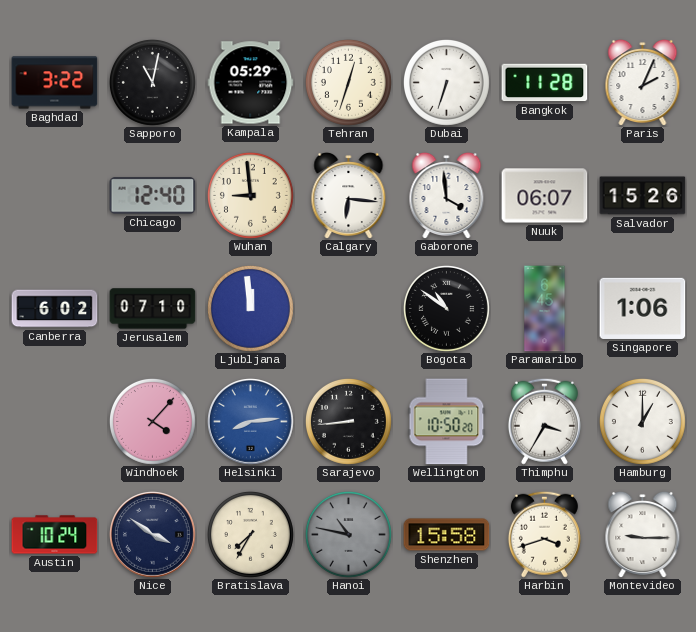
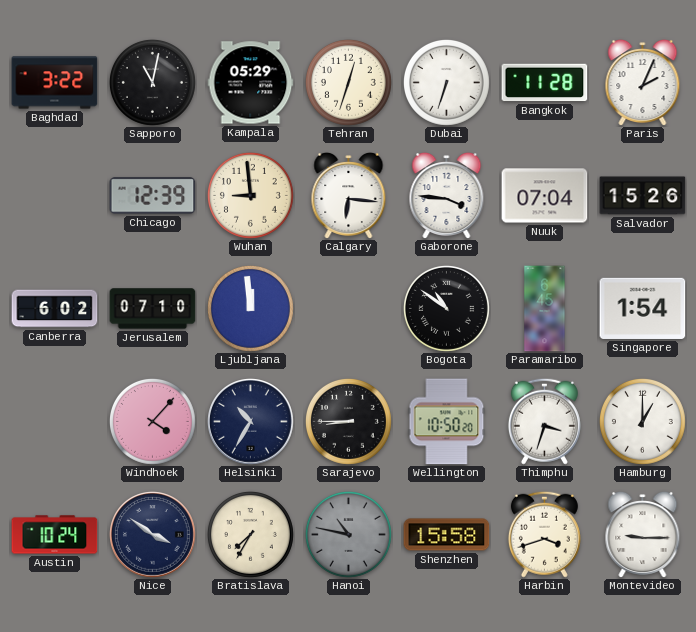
Chicago: 12:40 -> 12:39 (153, 196)
Gaborone: 3:59 -> 3:46 (447, 195)
Nuuk: 06:07 -> 07:04 (545, 196)
Singapore: 1:06 -> 1:54 (643, 308)
Helsinki: 8:14 -> 10:35 (251, 422)
Helsinki dial: blue -> navy (251, 422)
Sarajevo: 8:44 -> 8:45 (348, 421)
Thimphu: 3:35 -> 3:33 (544, 421)
